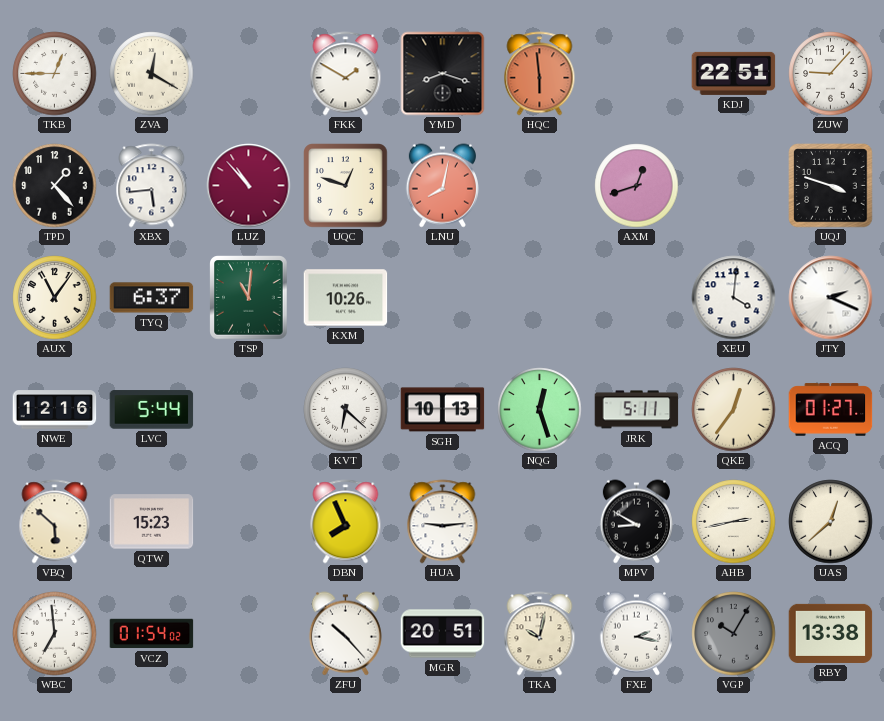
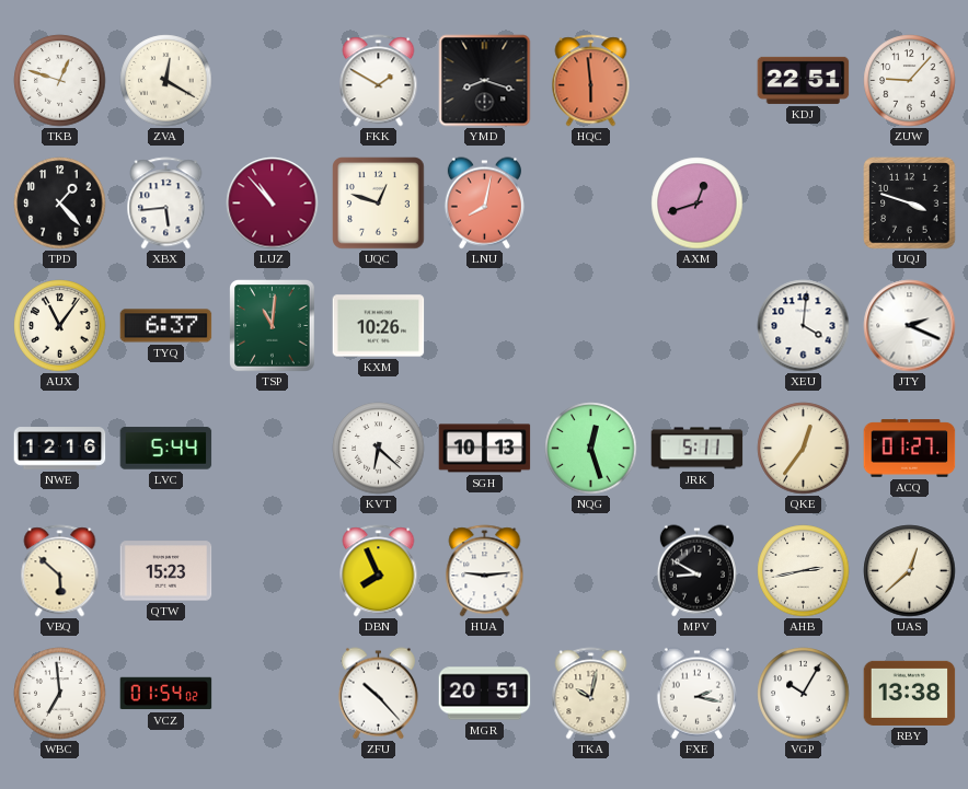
TKB: 12:45 -> 12:48 (60, 81)
VGP dial: grey -> white (804, 694)
